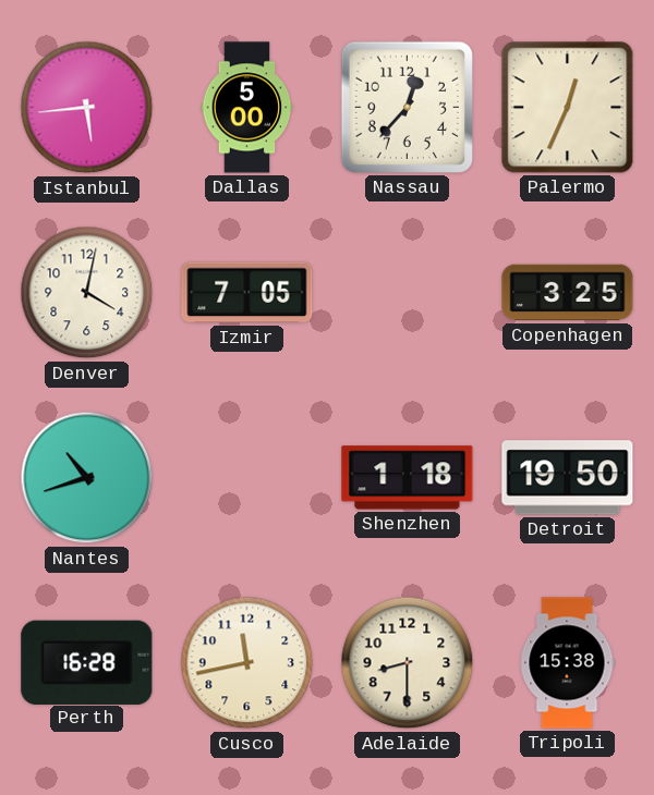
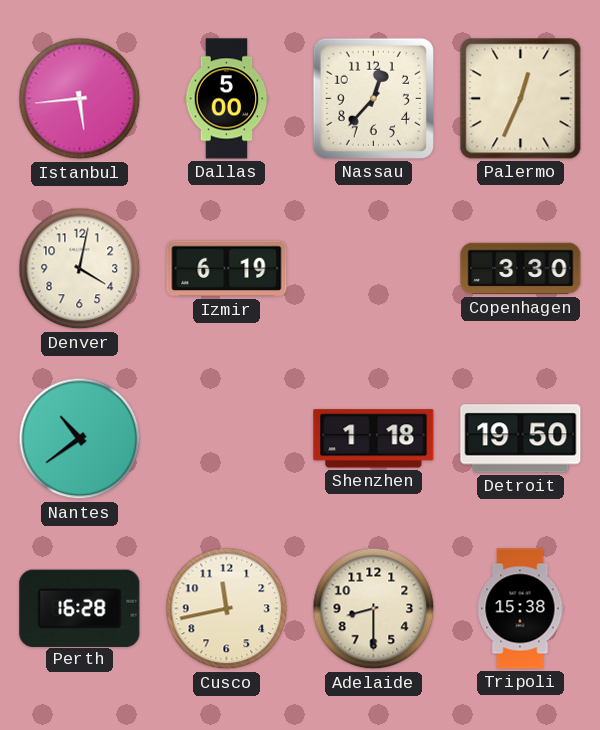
Izmir: 7:05 -> 6:19 (227, 269)
Copenhagen: 3:25 -> 3:30 (521, 269)
Nantes: 10:42 -> 10:39 (80, 439)
